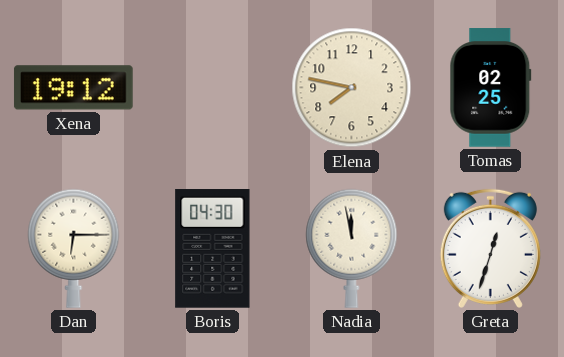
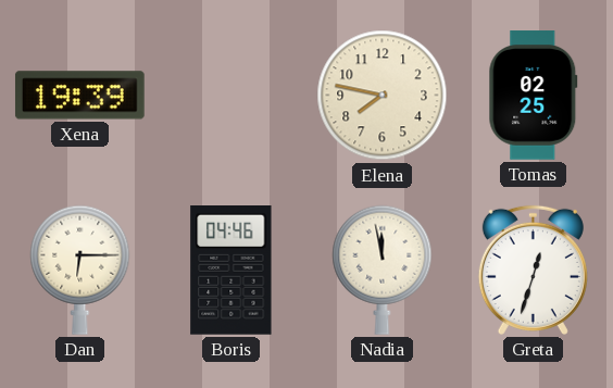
Xena: 19:12 -> 19:39 (80, 96)
Boris: 04:30 -> 04:46 (232, 271)
